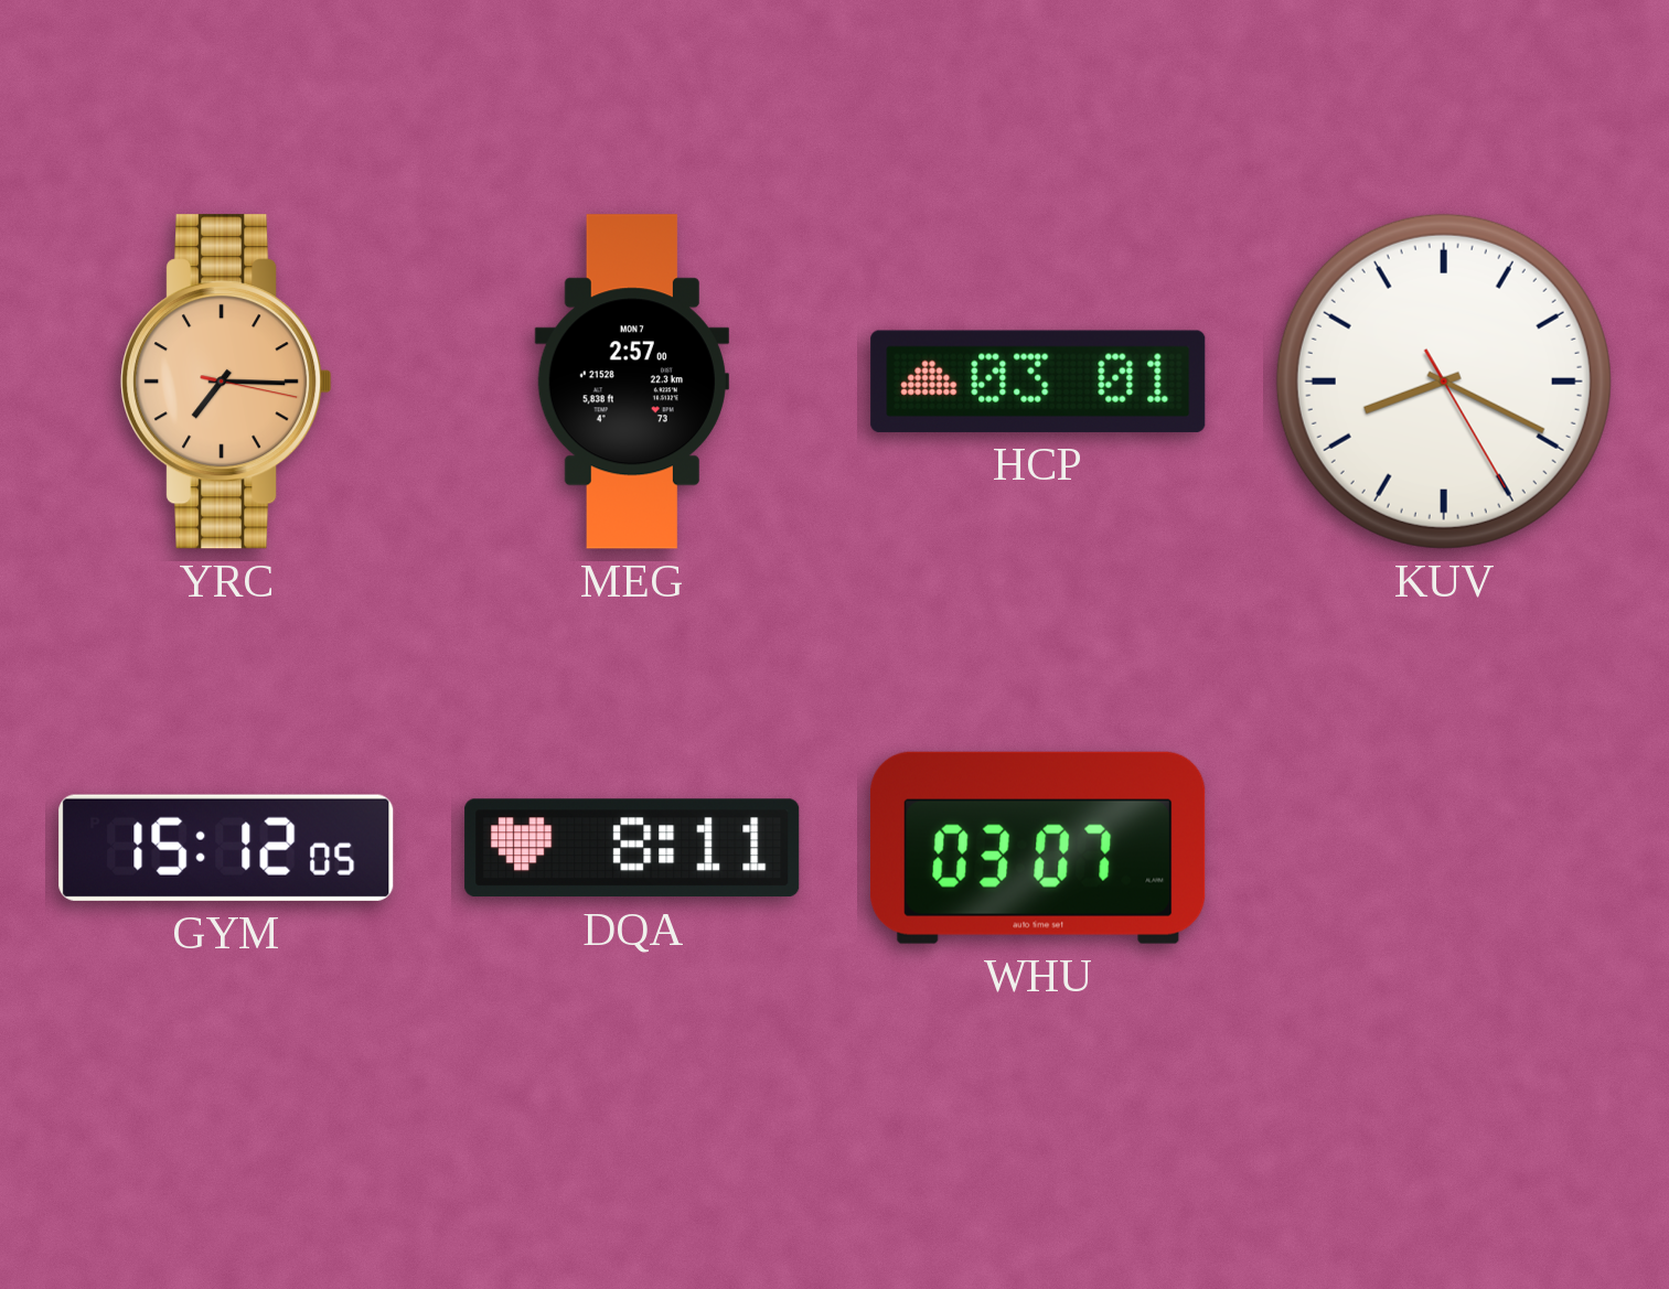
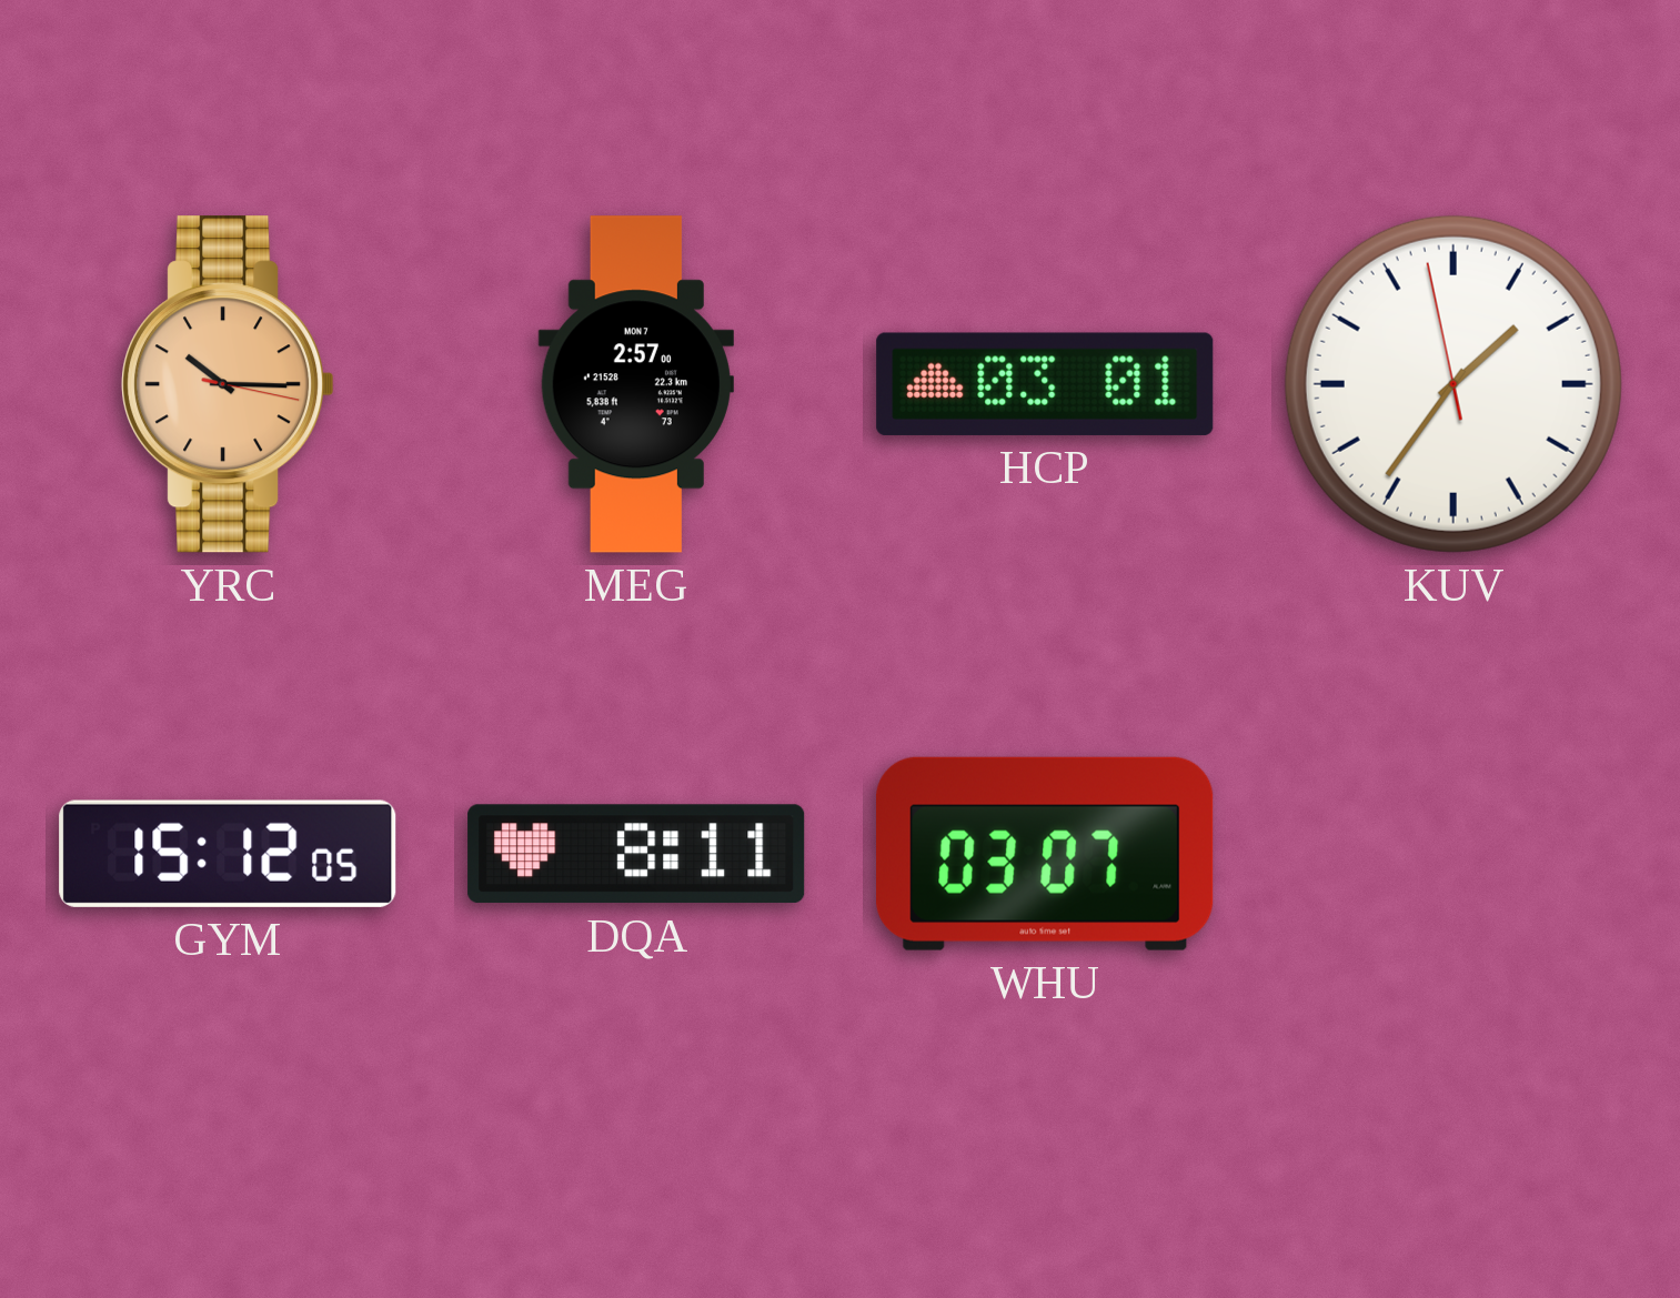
YRC: 7:15 -> 10:15 (228, 384)
KUV: 8:19 -> 1:35 (1453, 384)
